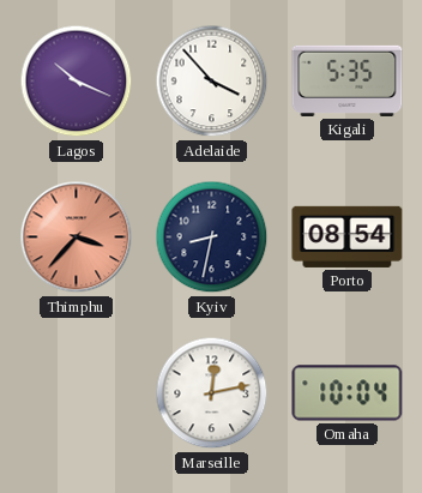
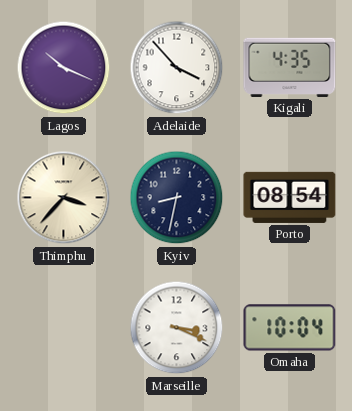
Kigali: 5:35 -> 4:35 (290, 67)
Thimphu dial: salmon -> cream (64, 198)
Marseille: 12:13 -> 3:19 (177, 328)
